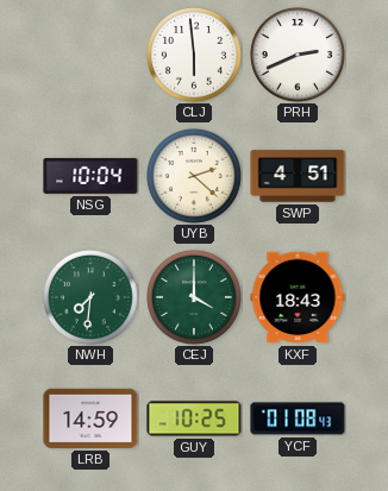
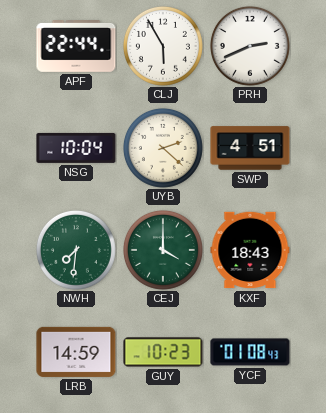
APF: none -> 22:44 (76, 47)
CLJ: 5:59 -> 5:55 (163, 46)
GUY: 10:25 -> 10:23 (163, 352)
